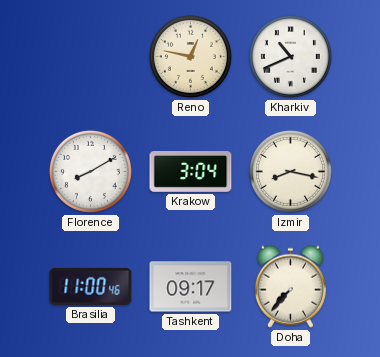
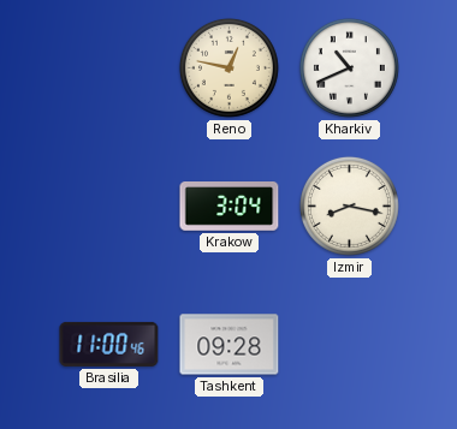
Florence: 8:10 -> none (90, 171)
Tashkent: 09:17 -> 09:28 (230, 345)
Doha: 7:37 -> none (290, 286)
